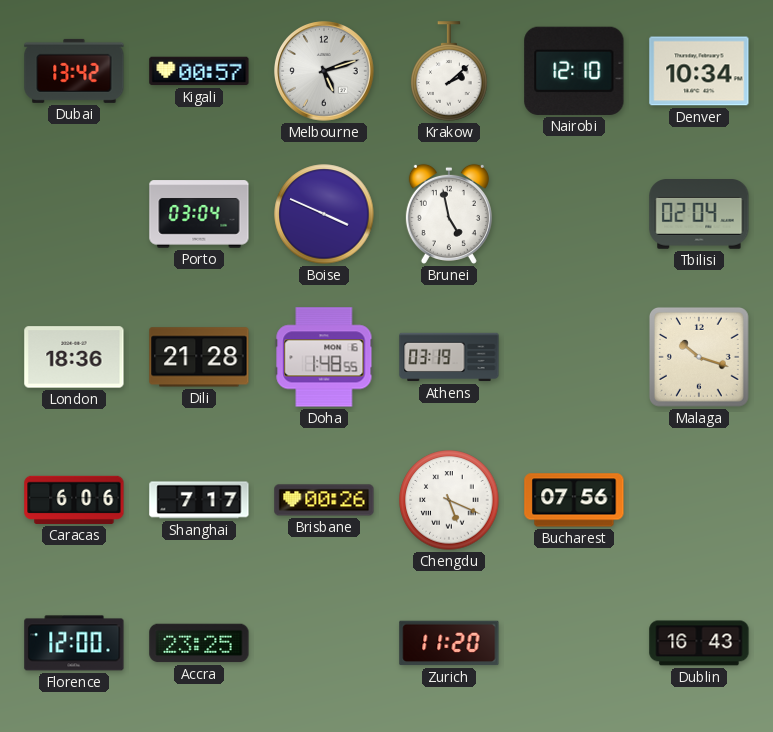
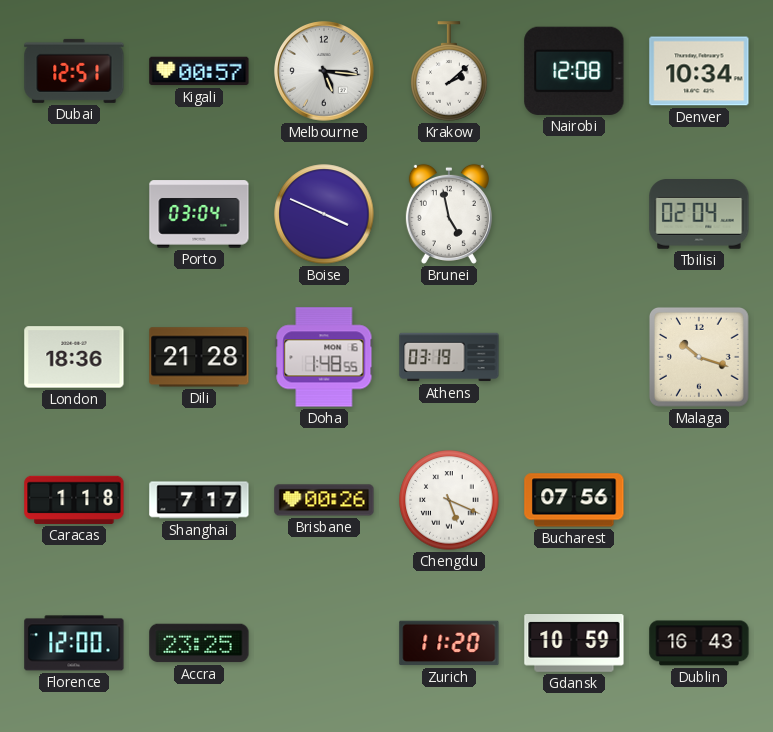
Dubai: 13:42 -> 12:51 (74, 71)
Melbourne: 5:12 -> 5:16 (325, 72)
Nairobi: 12:10 -> 12:08 (574, 71)
Caracas: 6:06 -> 1:18 (74, 500)
Gdansk: none -> 10:59 (574, 644)
